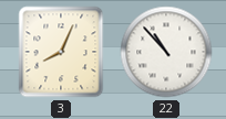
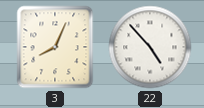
22: 10:53 -> 4:53 (150, 47)
